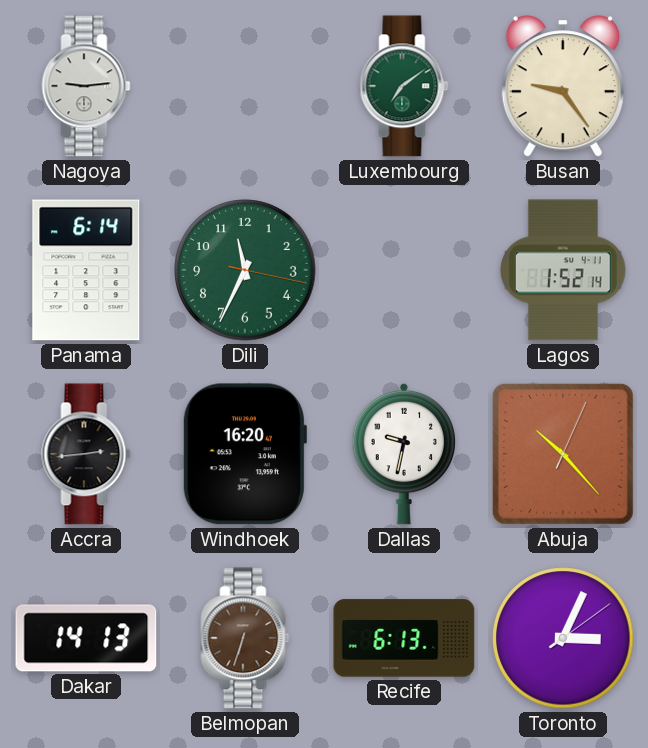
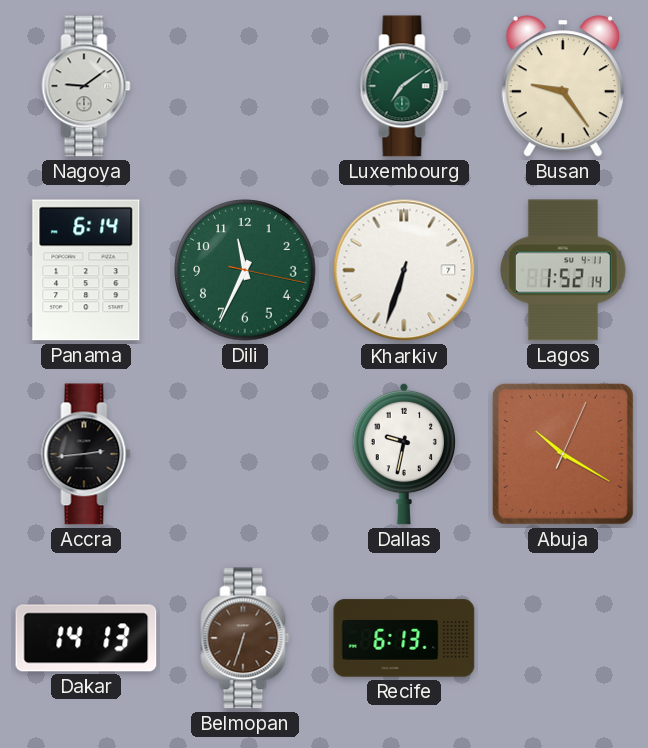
Nagoya: 9:14 -> 9:09 (86, 86)
Kharkiv: none -> 6:33 (404, 270)
Windhoek: 16:20 -> none (244, 454)
Abuja: 10:23 -> 10:20 (563, 454)
Toronto: 3:04 -> none (563, 638)
